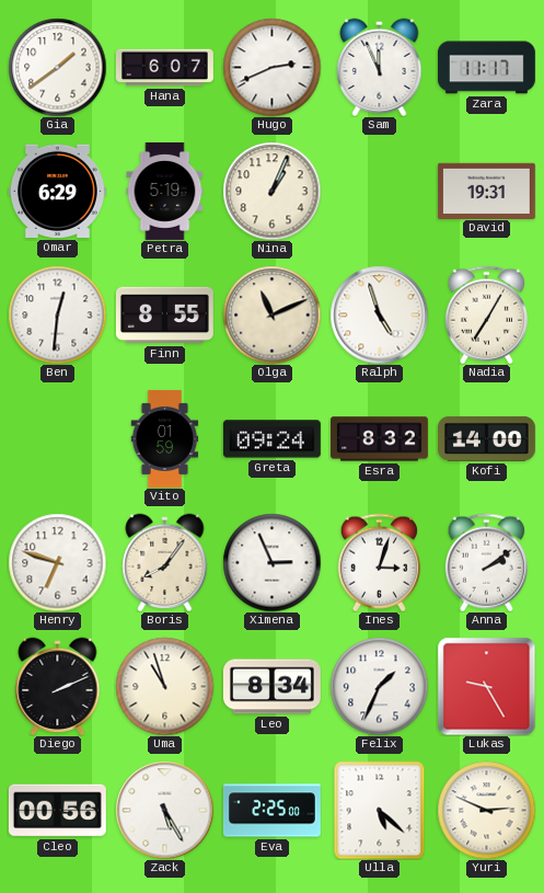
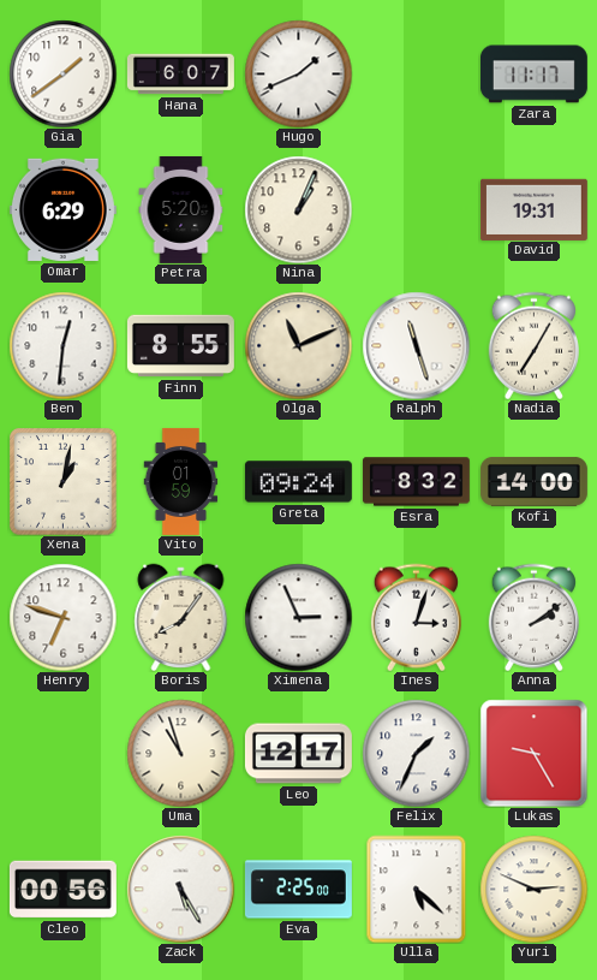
Hugo: 2:41 -> 1:41 (298, 73)
Sam: 11:56 -> none (380, 67)
Petra: 5:19 -> 5:20 (181, 209)
Ralph: 4:57 -> 11:27 (416, 345)
Xena: none -> 1:02 (62, 481)
Diego: 2:11 -> none (58, 686)
Leo: 8:34 -> 12:17 (298, 754)
